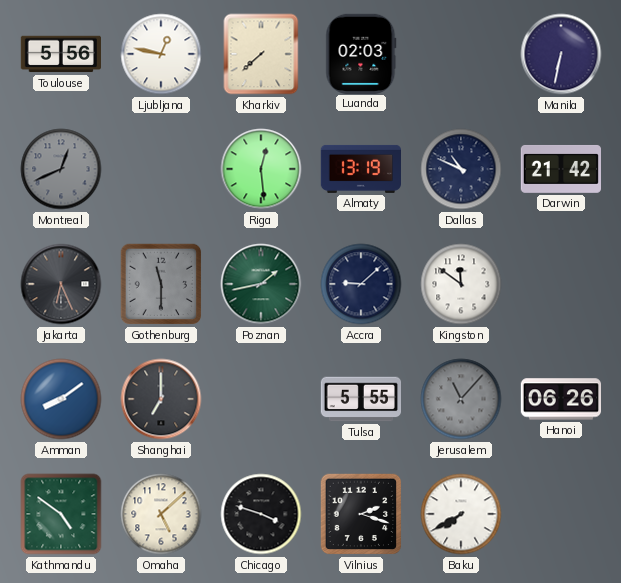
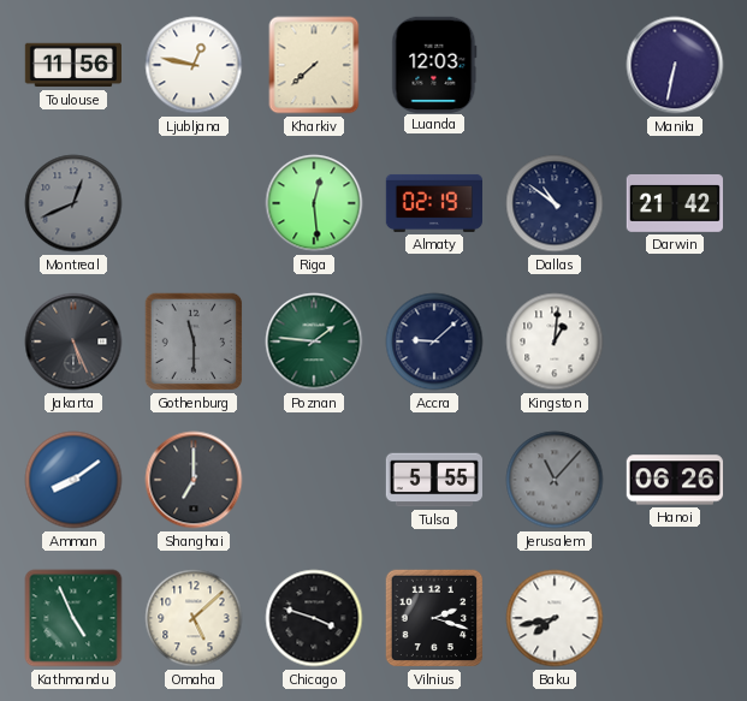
Toulouse: 5:56 -> 11:56 (72, 65)
Luanda: 02:03 -> 12:03 (434, 64)
Almaty: 13:19 -> 02:19 (433, 203)
Dallas: 10:49 -> 10:51 (555, 203)
Jakarta: 6:26 -> 5:26 (73, 341)
Poznan: 1:43 -> 1:46 (314, 341)
Kingston: 11:51 -> 1:01 (555, 341)
Kathmandu: 4:51 -> 4:56 (73, 618)
Baku: 7:40 -> 7:43 (555, 618)
